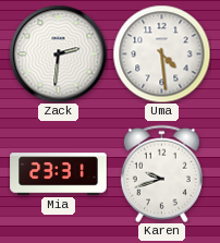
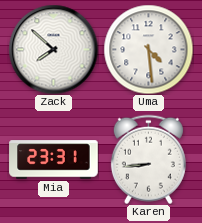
Zack: 2:31 -> 7:52 (53, 49)
Karen: 9:42 -> 8:44 (148, 159)
